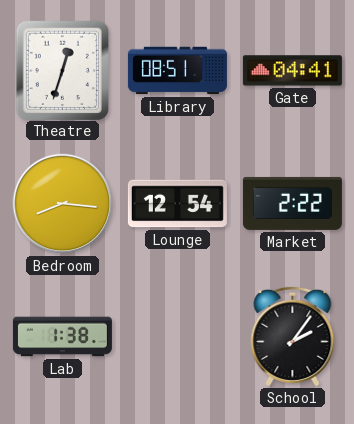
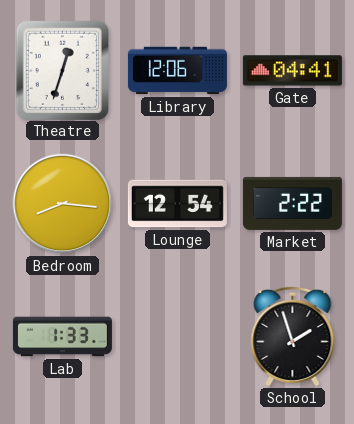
Library: 08:51 -> 12:06 (177, 71)
Lab: 1:38 -> 1:33 (62, 337)
School: 2:06 -> 1:57 (293, 336)
